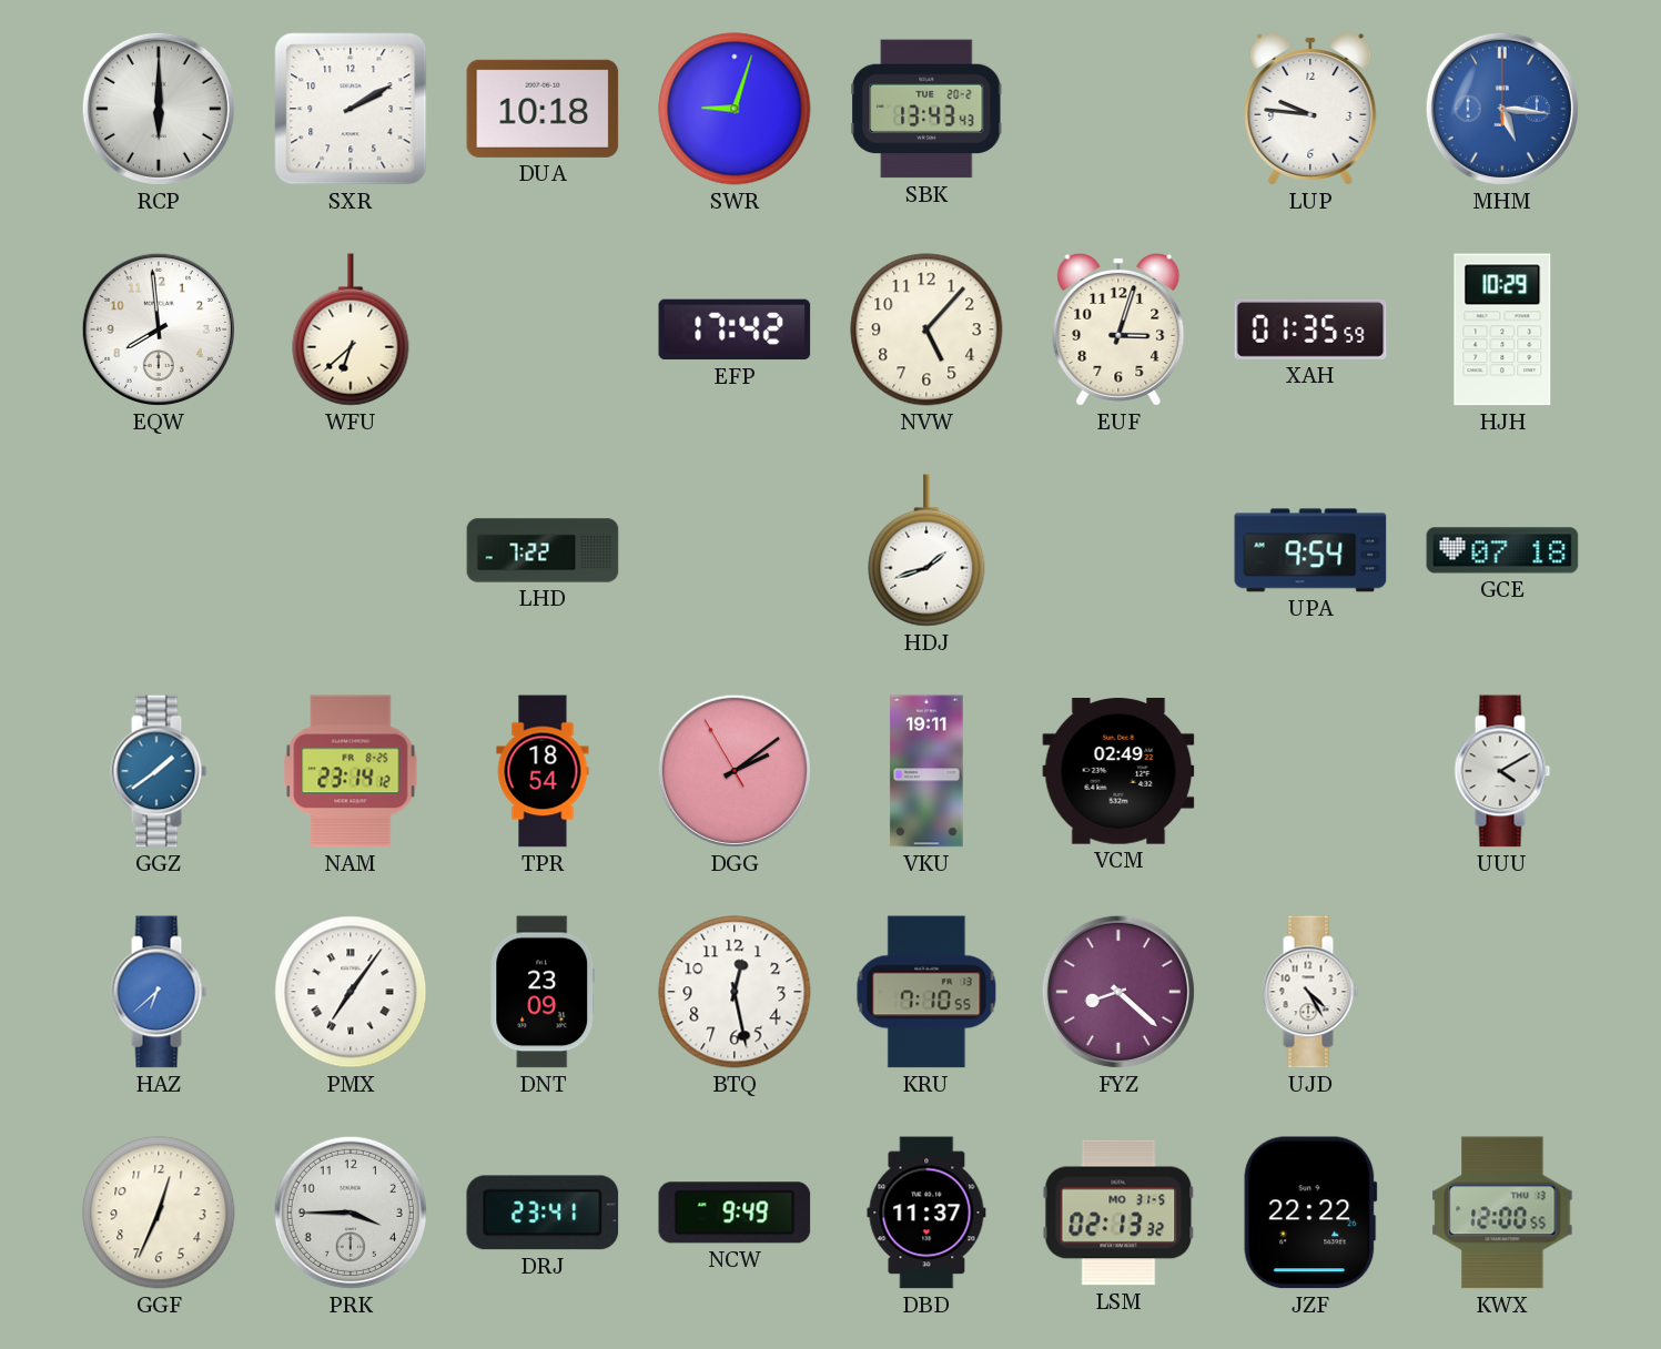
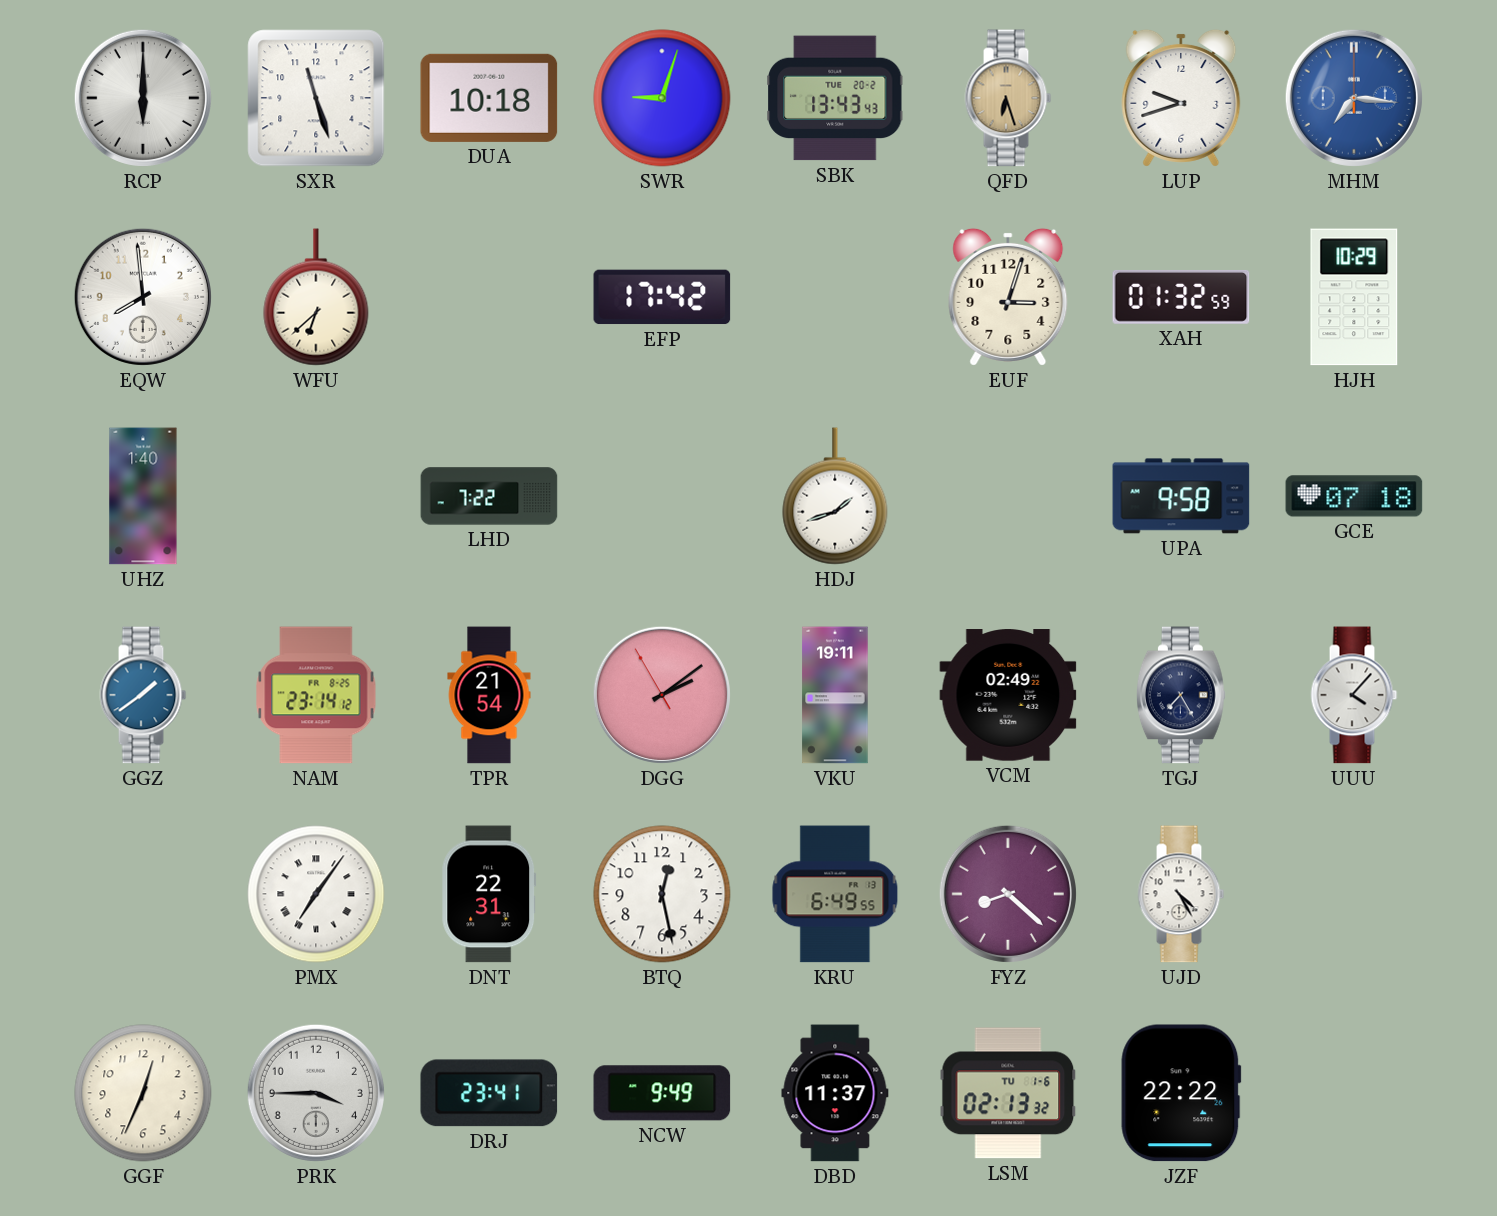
SXR: 2:10 -> 11:27 (316, 98)
QFD: none -> 6:27 (1008, 98)
LUP: 9:46 -> 9:42 (1181, 98)
MHM: 5:16 -> 7:16 (1354, 98)
NVW: 5:07 -> none (926, 329)
XAH: 01:35 -> 01:32 (1181, 297)
UHZ: none -> 1:40 (143, 496)
UPA: 9:54 -> 9:58 (1181, 496)
TPR: 18:54 -> 21:54 (489, 695)
TGJ: none -> 7:25 (1181, 695)
UUU: 4:10 -> 4:07 (1354, 695)
HAZ: 6:38 -> none (159, 992)
DNT: 23:09 -> 22:31 (489, 894)
KRU: 7:10 -> 6:49 (835, 894)
LSM date: MO 31-5 -> TU 1-6 (1008, 1093)
KWX: 12:00 -> none (1502, 1213)
